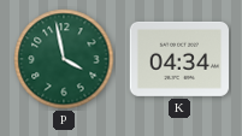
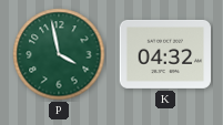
K: 04:34 -> 04:32 (165, 54)
